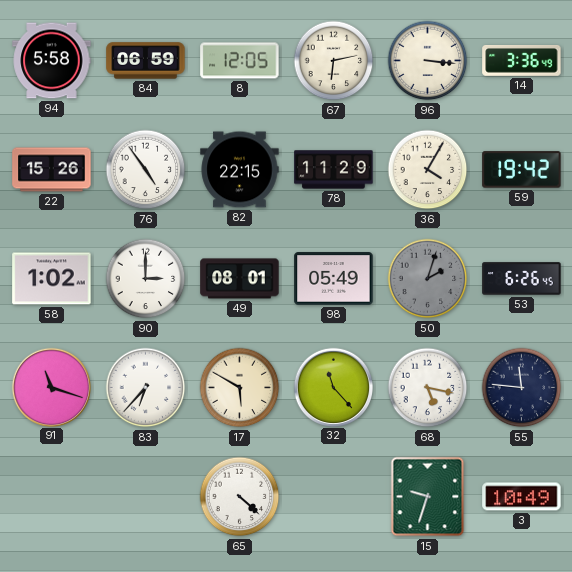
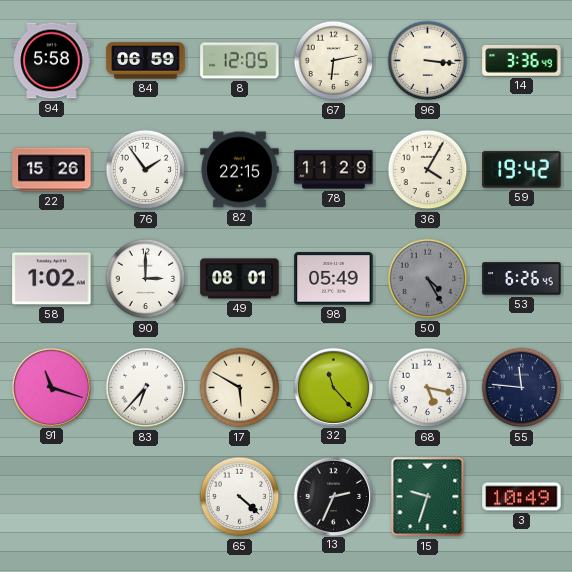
76: 4:54 -> 1:54 (146, 170)
50: 2:03 -> 4:25 (428, 279)
13: none -> 2:34 (333, 496)
